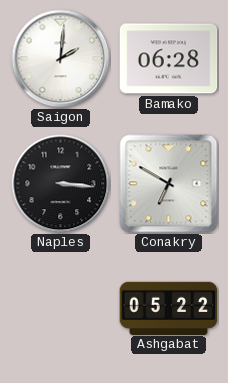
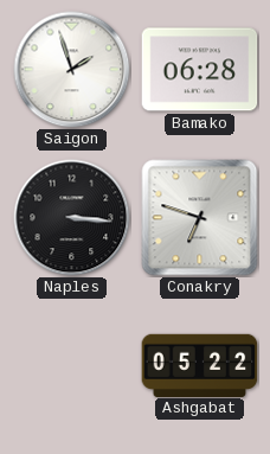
Saigon: 2:01 -> 1:57 (72, 70)
Conakry: 6:50 -> 6:48 (200, 218)
